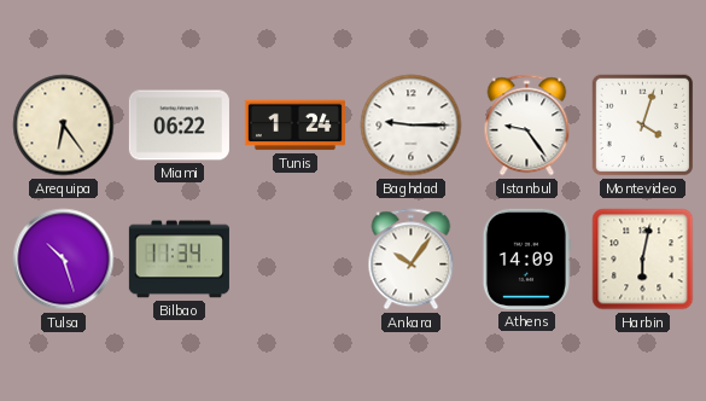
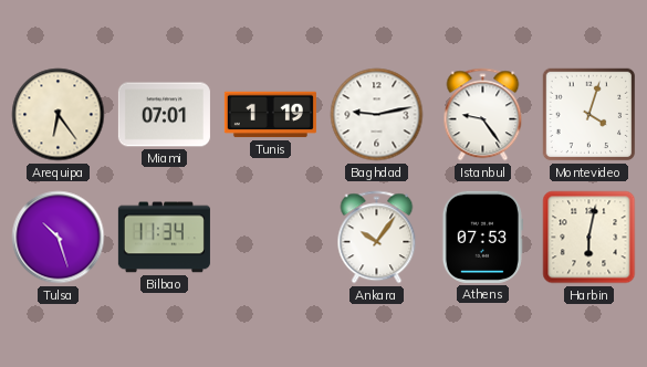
Miami: 06:22 -> 07:01 (164, 115)
Tunis: 1:24 -> 1:19 (270, 115)
Baghdad: 9:15 -> 9:13 (377, 115)
Athens: 14:09 -> 07:53 (482, 237)
